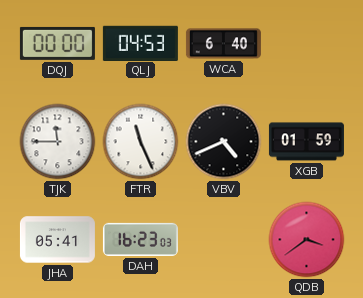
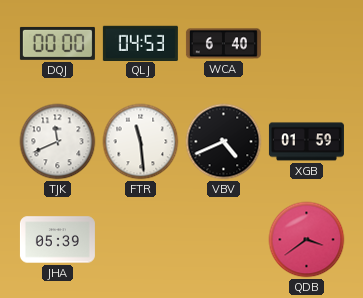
TJK: 11:45 -> 11:41 (58, 142)
FTR: 11:26 -> 11:29 (141, 142)
JHA: 05:41 -> 05:39 (57, 240)
DAH: 16:23 -> none (140, 239)
